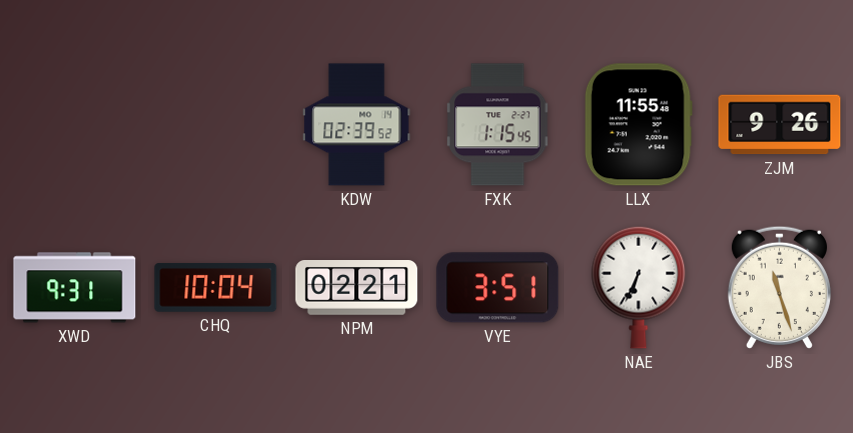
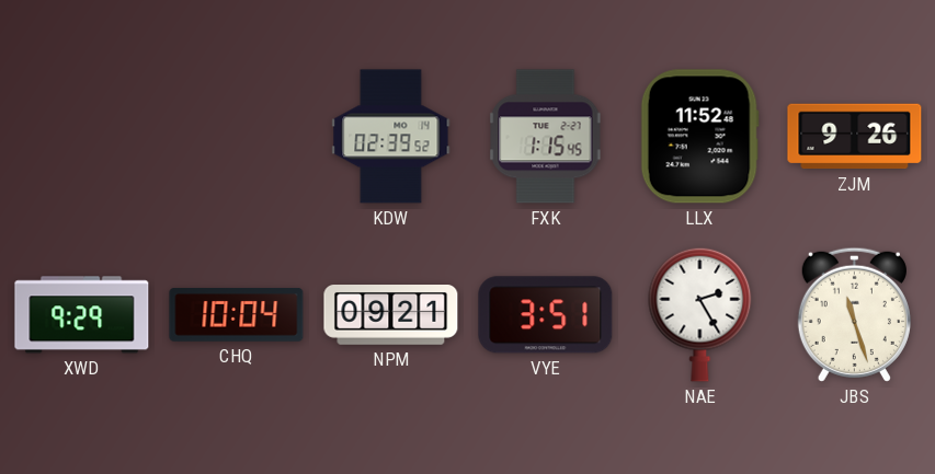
LLX: 11:55 -> 11:52 (699, 137)
XWD: 9:31 -> 9:29 (82, 315)
NPM: 02:21 -> 09:21 (391, 315)
NAE: 6:34 -> 2:25 (700, 314)
